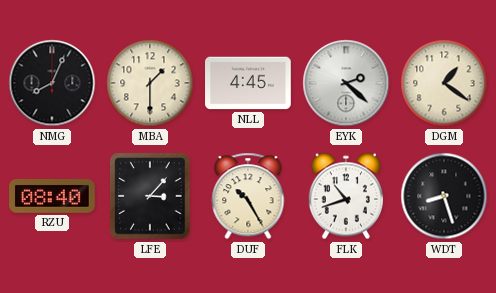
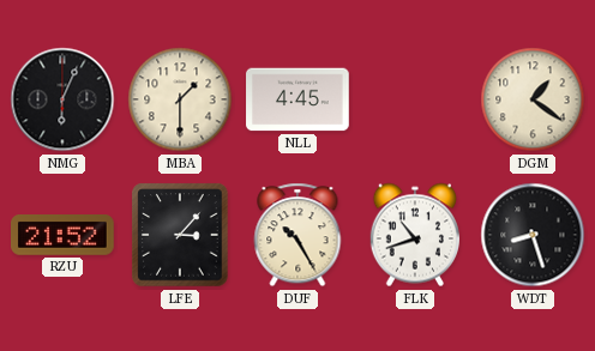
NMG: 8:04 -> 6:04 (62, 99)
EYK: 2:22 -> none (346, 83)
RZU: 08:40 -> 21:52 (64, 236)
